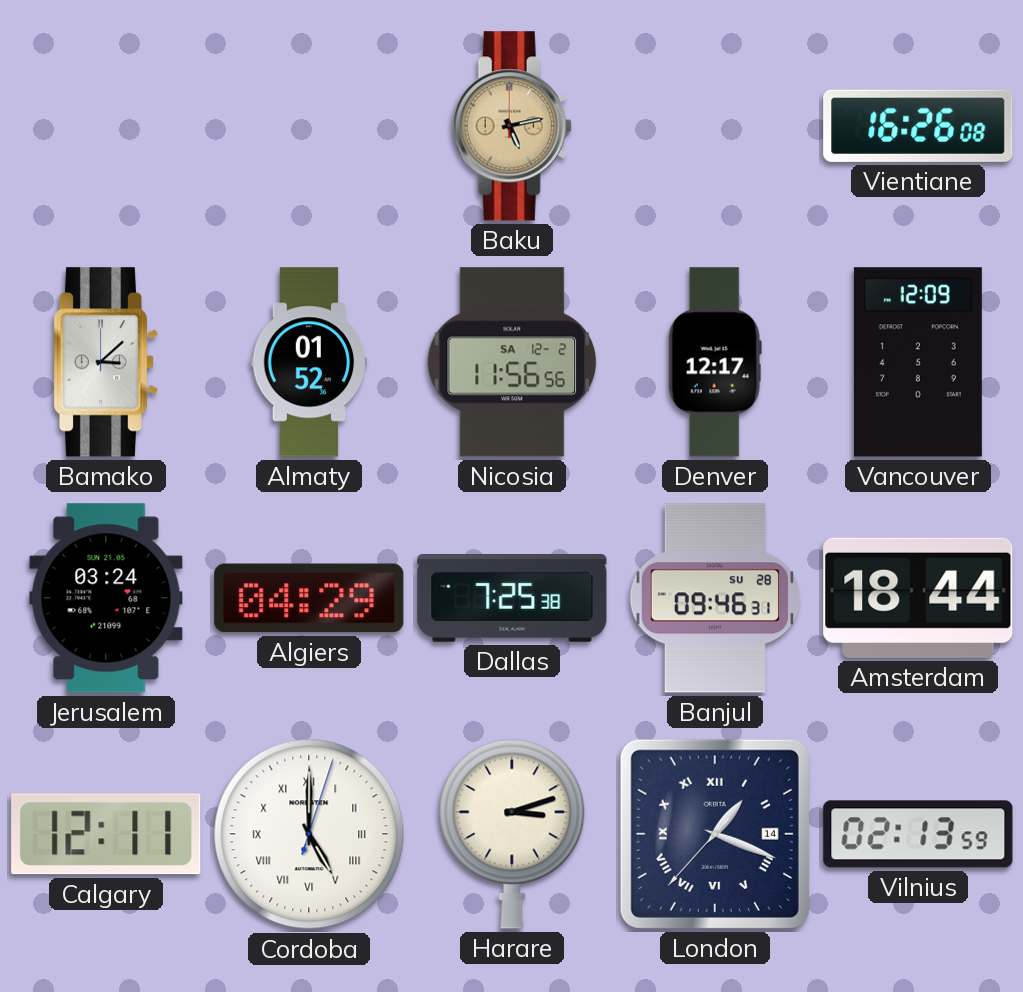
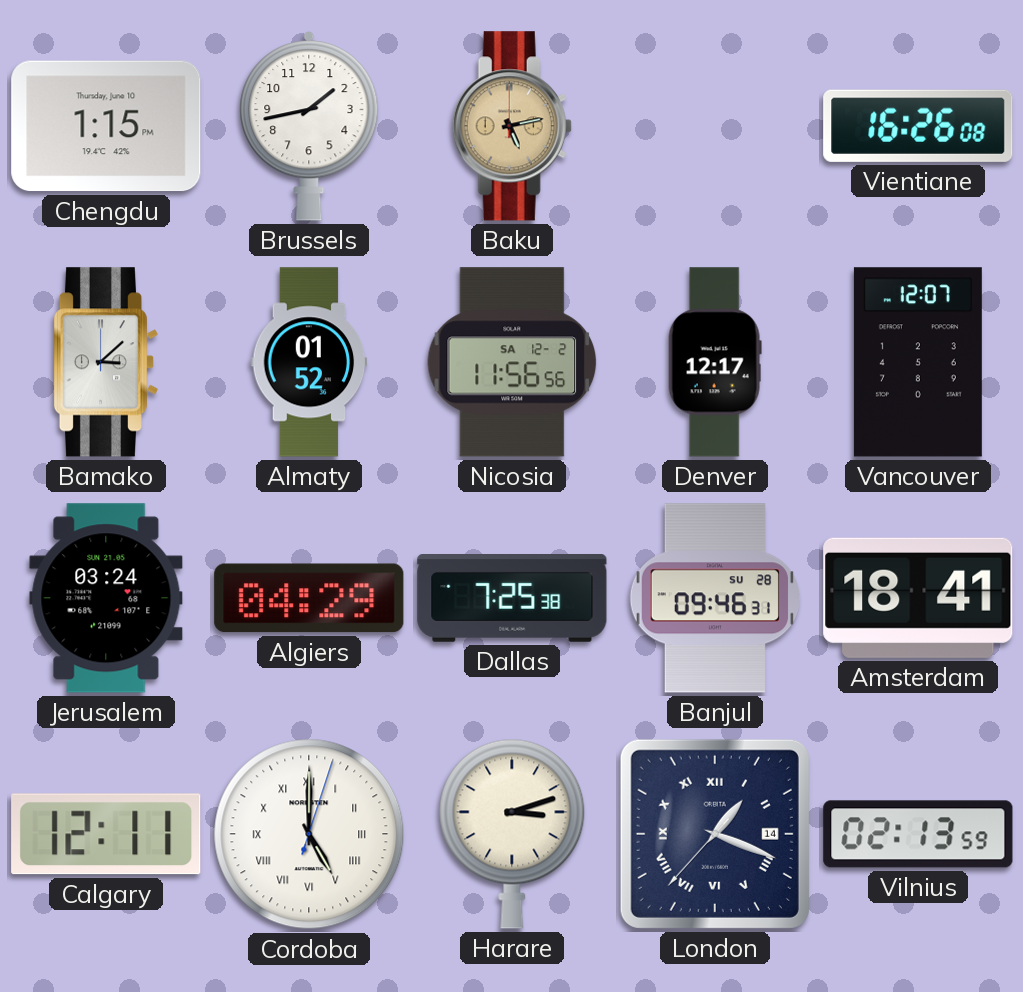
Chengdu: none -> 1:15 (106, 126)
Brussels: none -> 1:43 (309, 126)
Vancouver: 12:09 -> 12:07 (918, 362)
Amsterdam: 18:44 -> 18:41 (918, 598)
